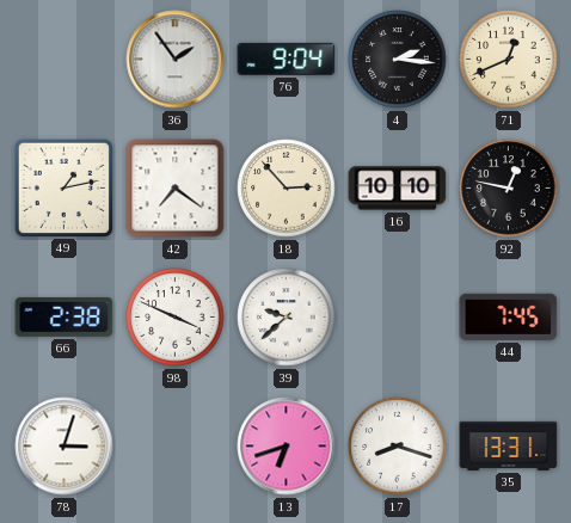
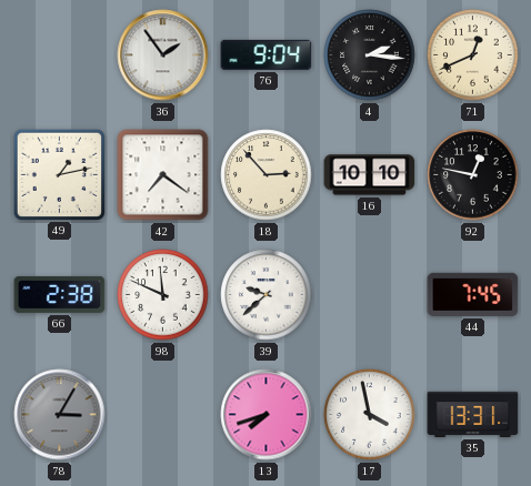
98: 3:49 -> 11:49 (163, 295)
78: 3:03 -> 3:05 (60, 415)
78 dial: white -> grey (60, 415)
13: 6:42 -> 7:42 (267, 415)
17: 8:18 -> 3:58 (370, 415)
